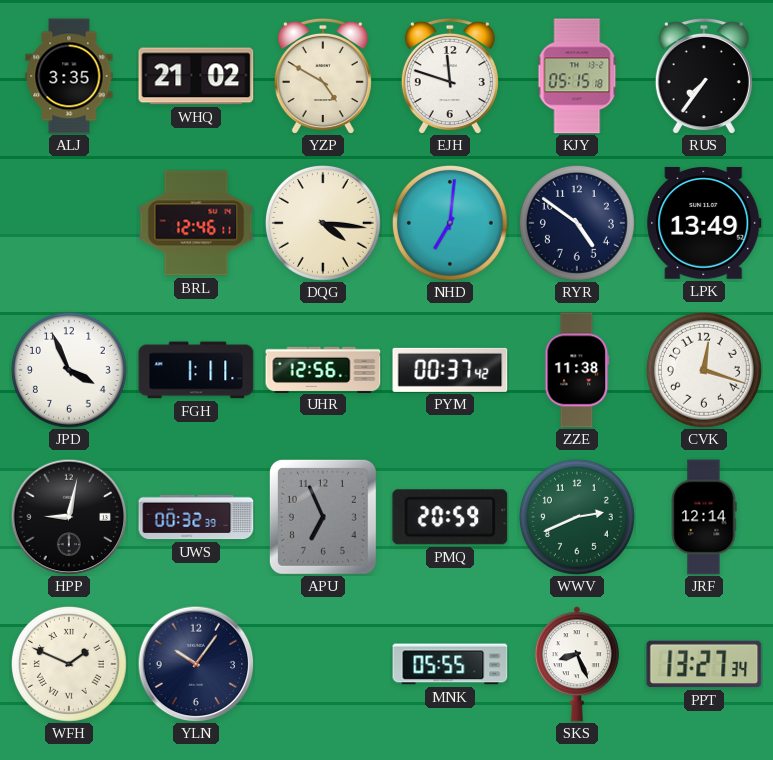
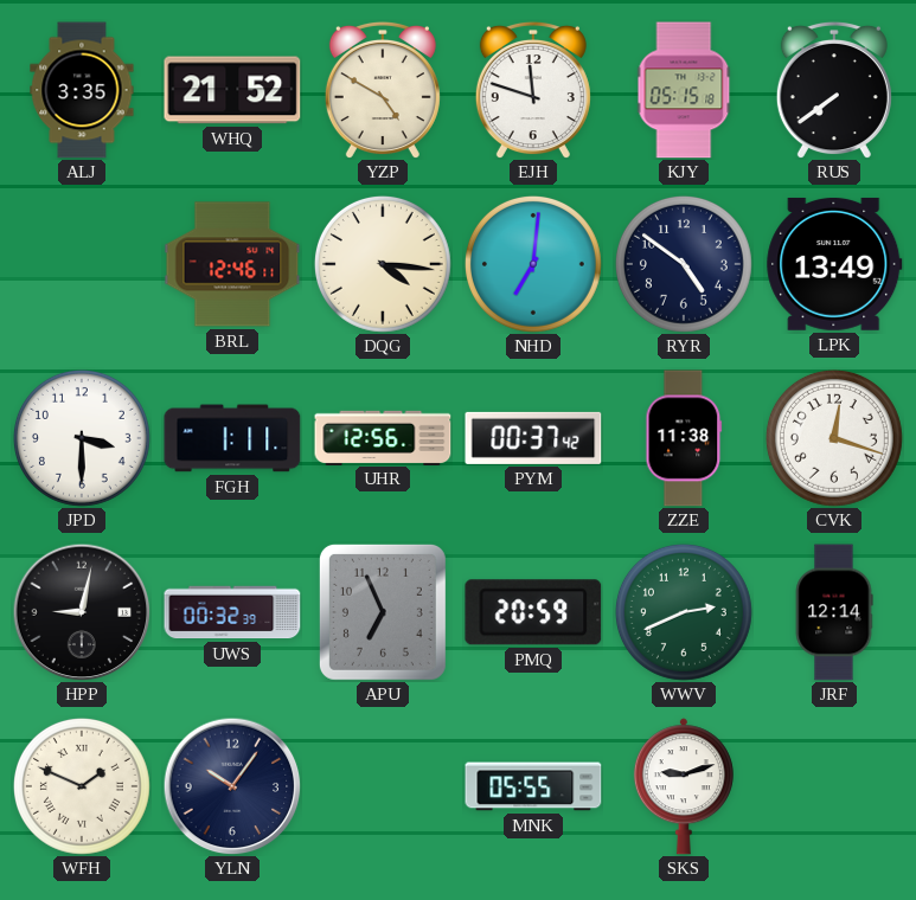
WHQ: 21:02 -> 21:52 (232, 90)
RUS: 7:36 -> 7:39 (834, 90)
JPD: 3:56 -> 3:30 (82, 438)
SKS: 8:26 -> 9:12 (684, 786)
PPT: 13:27 -> none (704, 664)
